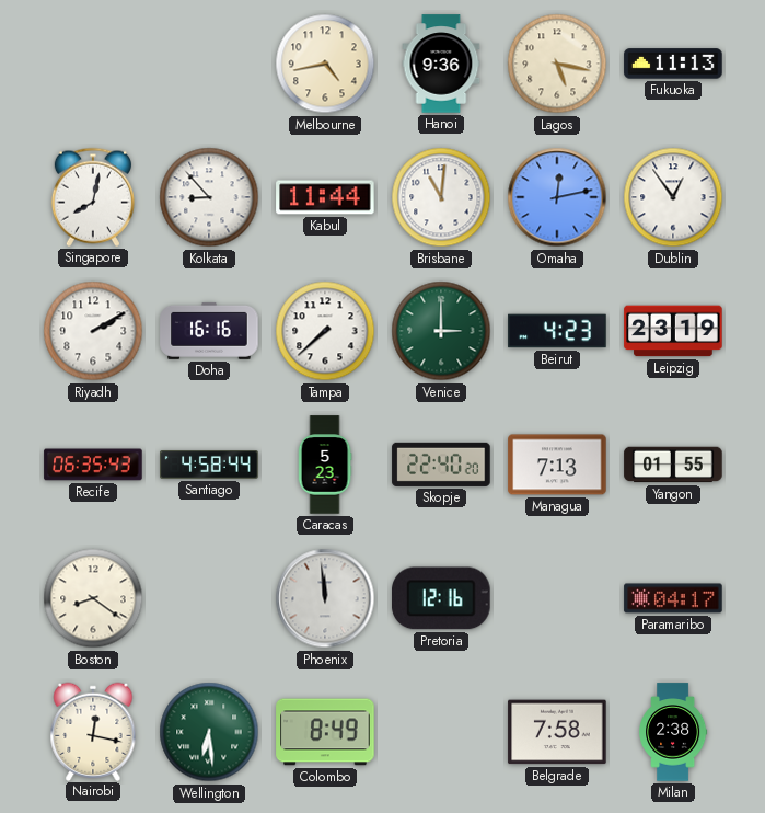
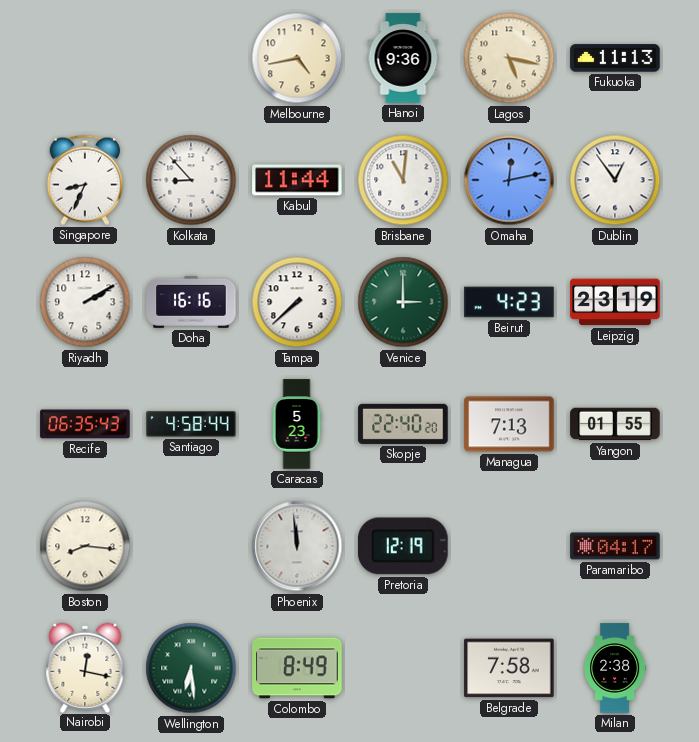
Singapore: 8:02 -> 8:34 (85, 180)
Boston: 8:21 -> 8:16 (85, 546)
Pretoria: 12:16 -> 12:19 (404, 546)
